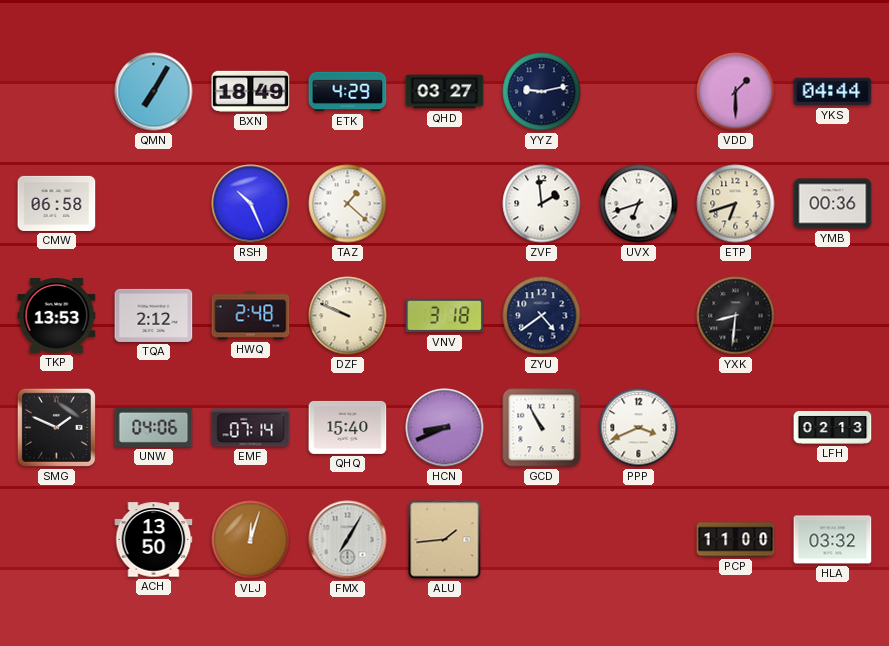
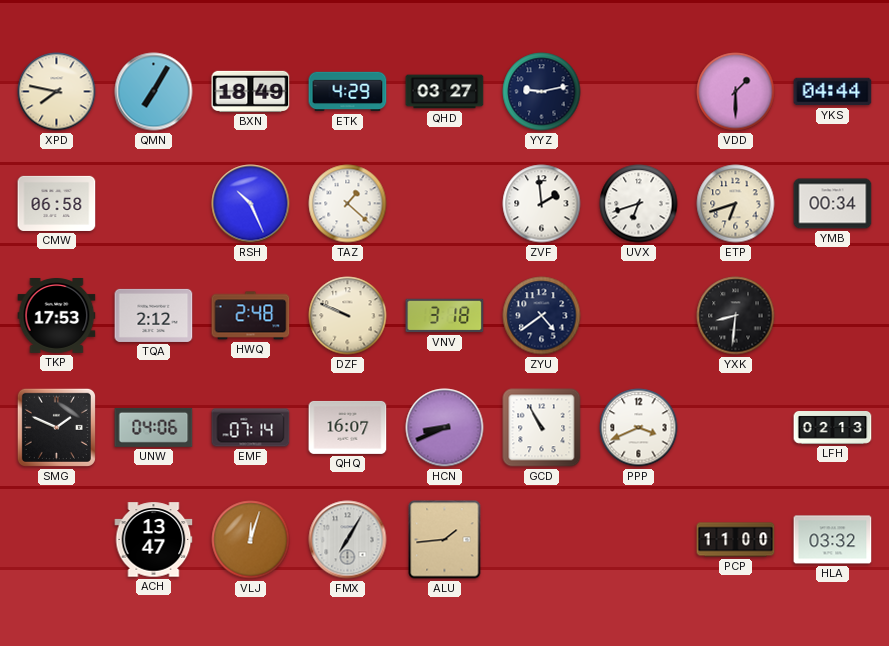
XPD: none -> 7:47 (57, 92)
YMB: 00:36 -> 00:34 (833, 204)
TKP: 13:53 -> 17:53 (57, 316)
QHQ: 15:40 -> 16:07 (348, 427)
ACH: 13:50 -> 13:47 (154, 540)
